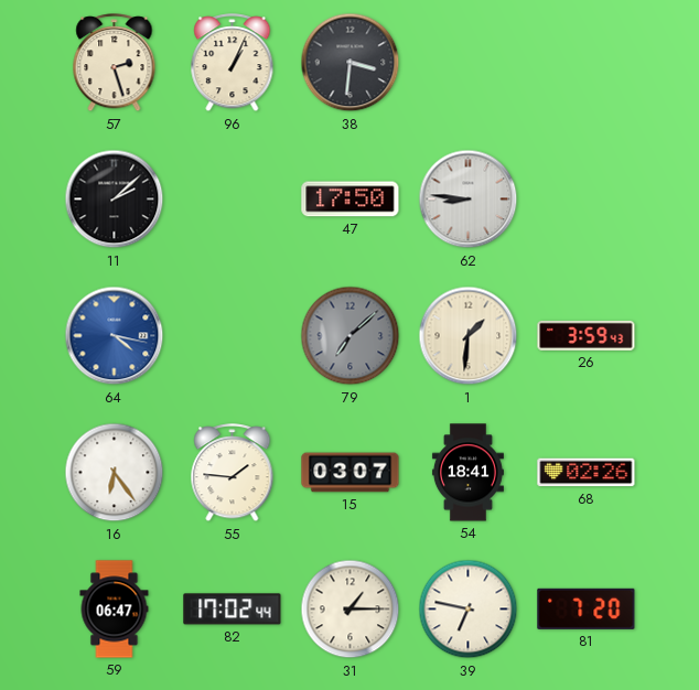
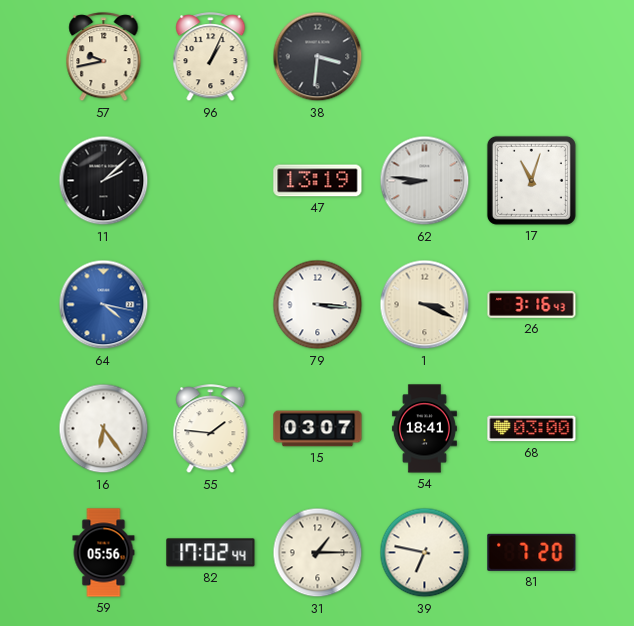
57: 2:27 -> 9:43 (104, 57)
47: 17:50 -> 13:19 (318, 181)
17: none -> 11:03 (531, 180)
79: 7:08 -> 3:16 (318, 305)
79 dial: grey -> white (318, 305)
1: 1:31 -> 3:19 (425, 305)
26: 3:59 -> 3:16 (532, 304)
68: 02:26 -> 03:00 (532, 429)
59: 06:47 -> 05:56 (104, 553)
